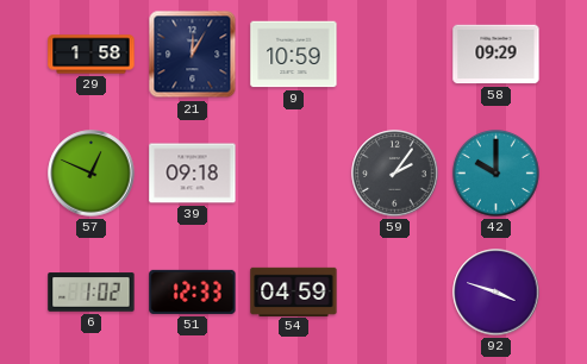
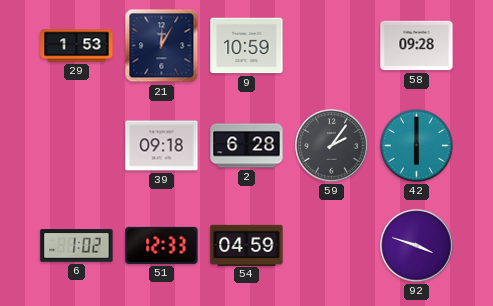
29: 1:58 -> 1:53 (77, 46)
58: 09:29 -> 09:28 (417, 46)
57: 12:49 -> none (92, 174)
2: none -> 6:28 (247, 146)
42: 10:00 -> 6:00 (416, 145)
